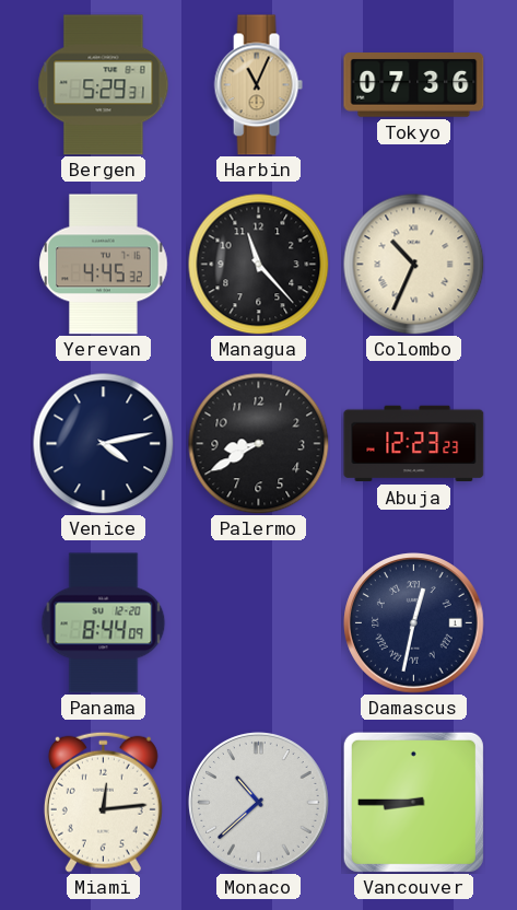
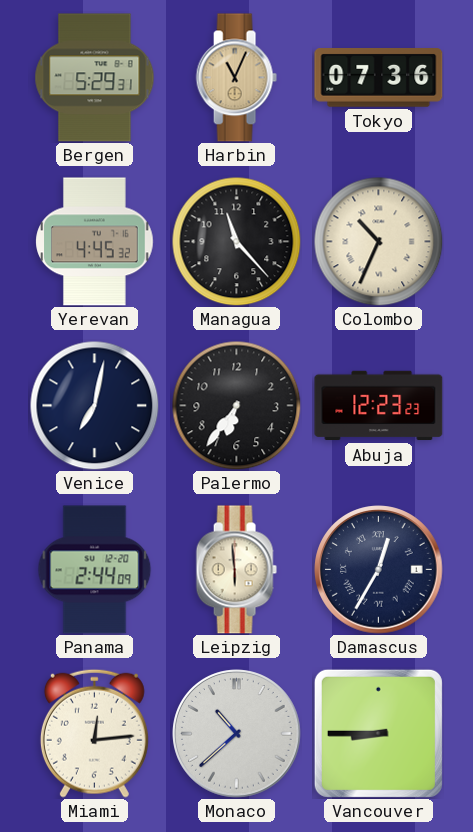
Venice: 4:13 -> 7:02 (94, 405)
Palermo: 8:40 -> 6:36 (236, 405)
Panama: 8:44 -> 2:44 (95, 570)
Leipzig: none -> 5:59 (236, 570)
Damascus: 12:32 -> 12:35 (379, 570)
